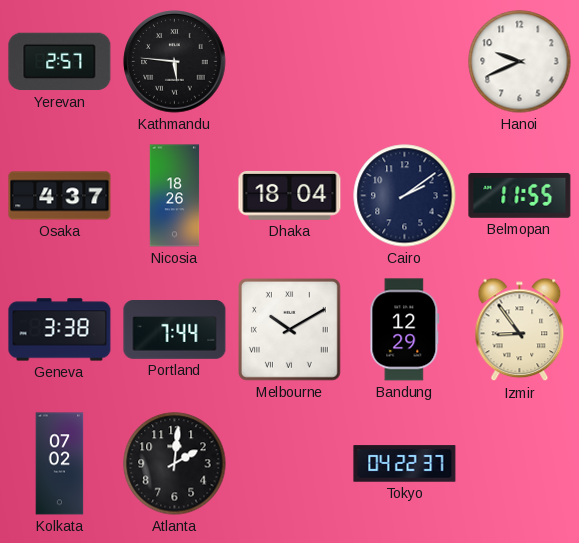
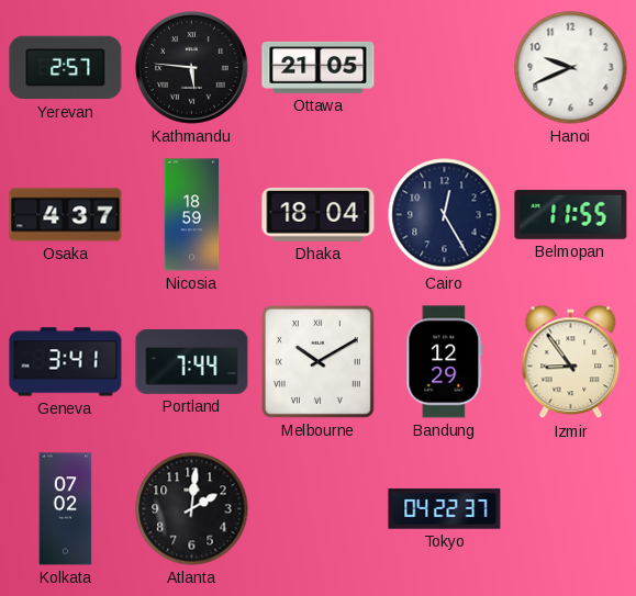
Ottawa: none -> 21:05 (319, 67)
Nicosia: 18:26 -> 18:59 (192, 215)
Cairo: 2:09 -> 12:25 (445, 215)
Geneva: 3:38 -> 3:41 (66, 362)
